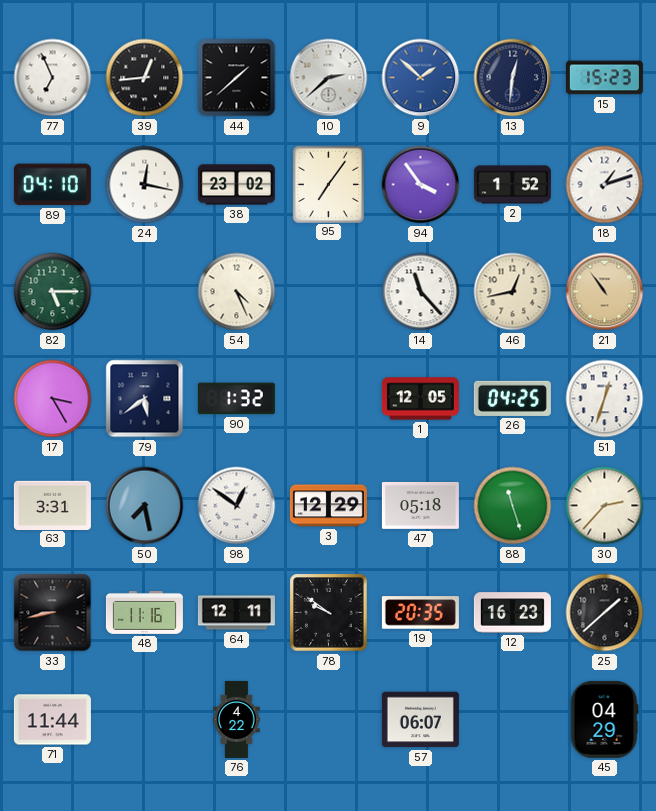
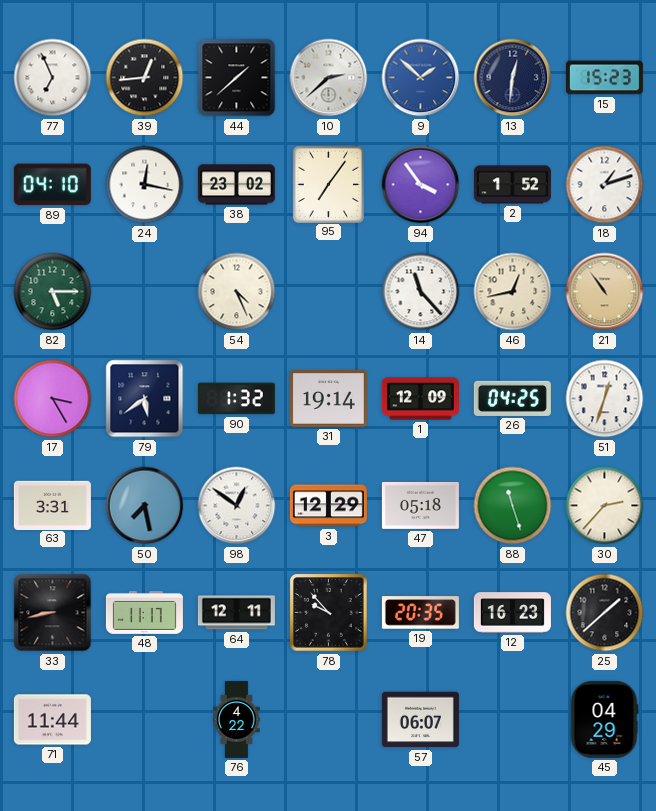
31: none -> 19:14 (328, 399)
1: 12:05 -> 12:09 (420, 399)
48: 11:16 -> 11:17 (144, 612)
78: 9:51 -> 9:53 (329, 613)
